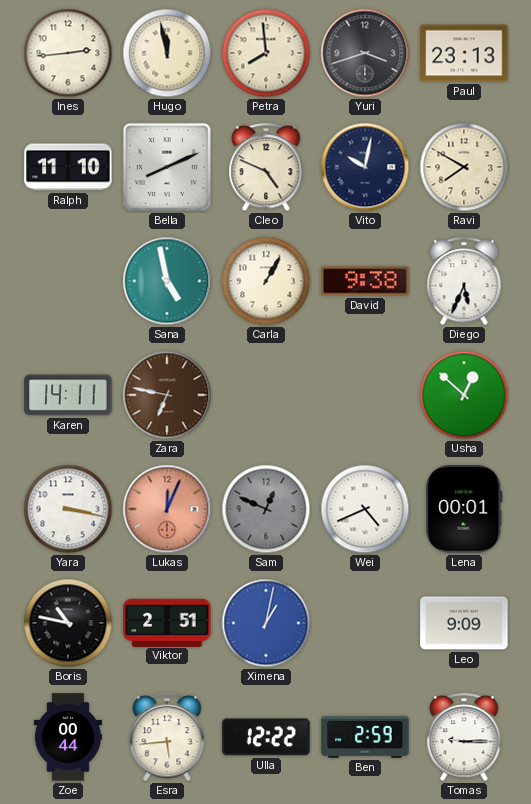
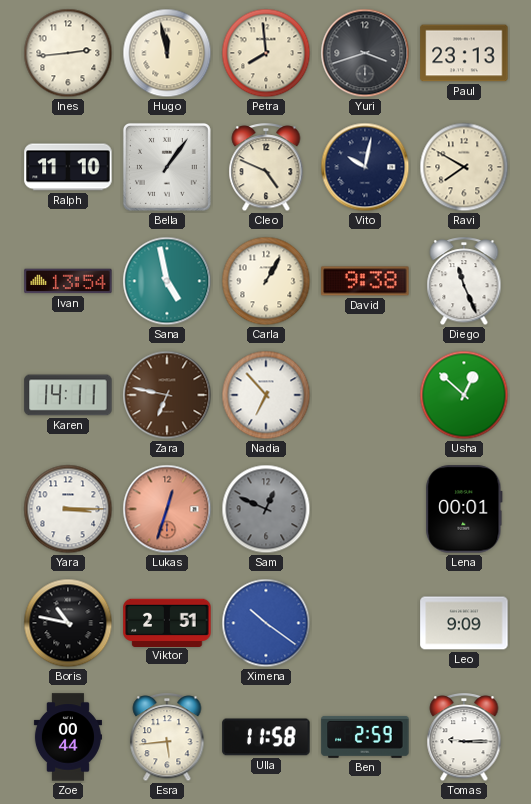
Bella: 8:11 -> 1:06 (167, 167)
Ivan: none -> 13:54 (68, 281)
Diego: 5:34 -> 11:26 (464, 282)
Nadia: none -> 6:53 (266, 395)
Yara: 3:17 -> 3:15 (68, 509)
Lukas: 12:04 -> 12:33 (167, 509)
Wei: 4:41 -> none (365, 509)
Ximena: 1:02 -> 10:21 (266, 623)
Ulla: 12:22 -> 11:58 (266, 737)
